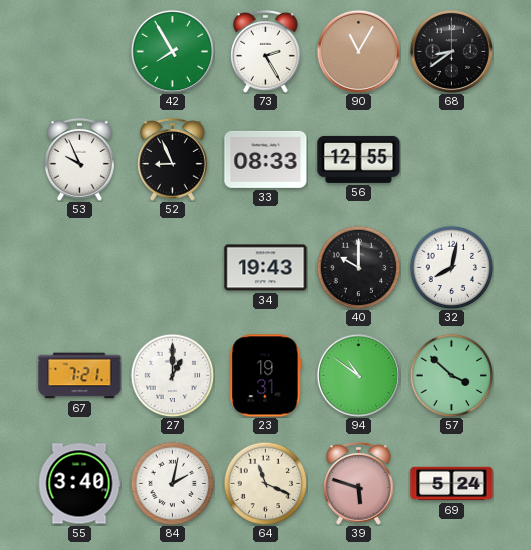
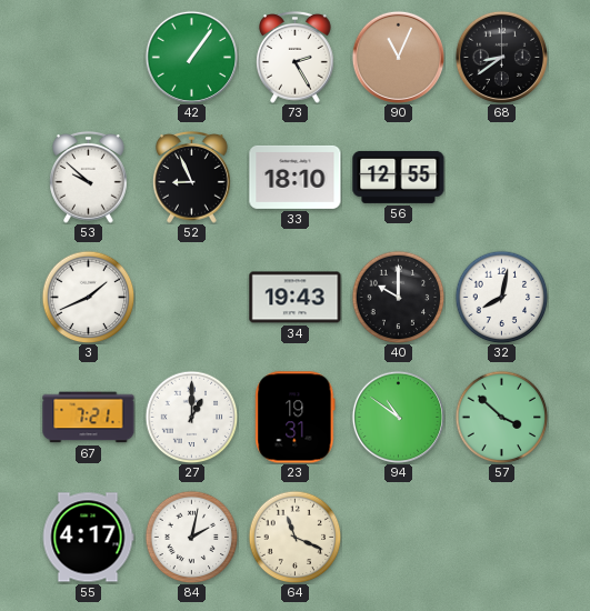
42: 7:55 -> 1:06 (191, 57)
90: 11:05 -> 11:04 (398, 57)
53: 9:56 -> 9:52 (89, 177)
33: 08:33 -> 18:10 (296, 177)
3: none -> 1:41 (88, 297)
55: 3:40 -> 4:17 (88, 538)
39: 5:48 -> none (359, 483)
69: 5:24 -> none (452, 484)
